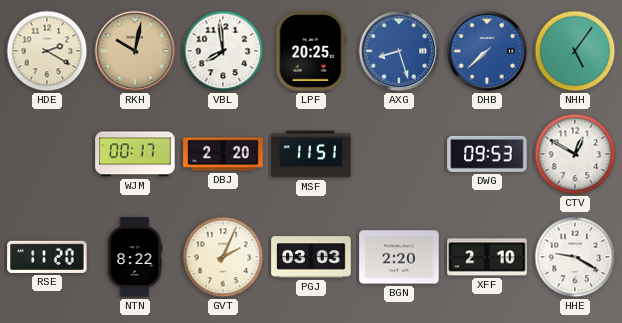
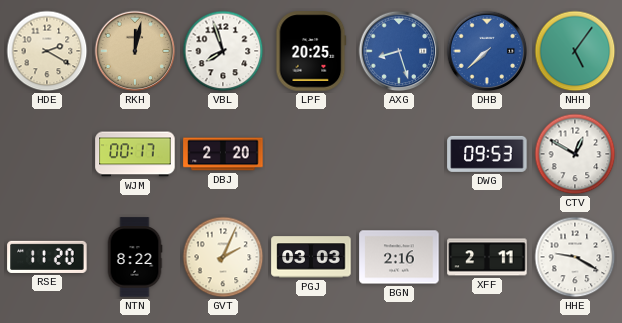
RKH: 10:02 -> 12:02 (135, 51)
VBL: 7:59 -> 7:57 (223, 51)
MSF: 11:51 -> none (311, 154)
BGN: 2:20 -> 2:16 (399, 257)
XFF: 2:10 -> 2:11 (487, 257)
